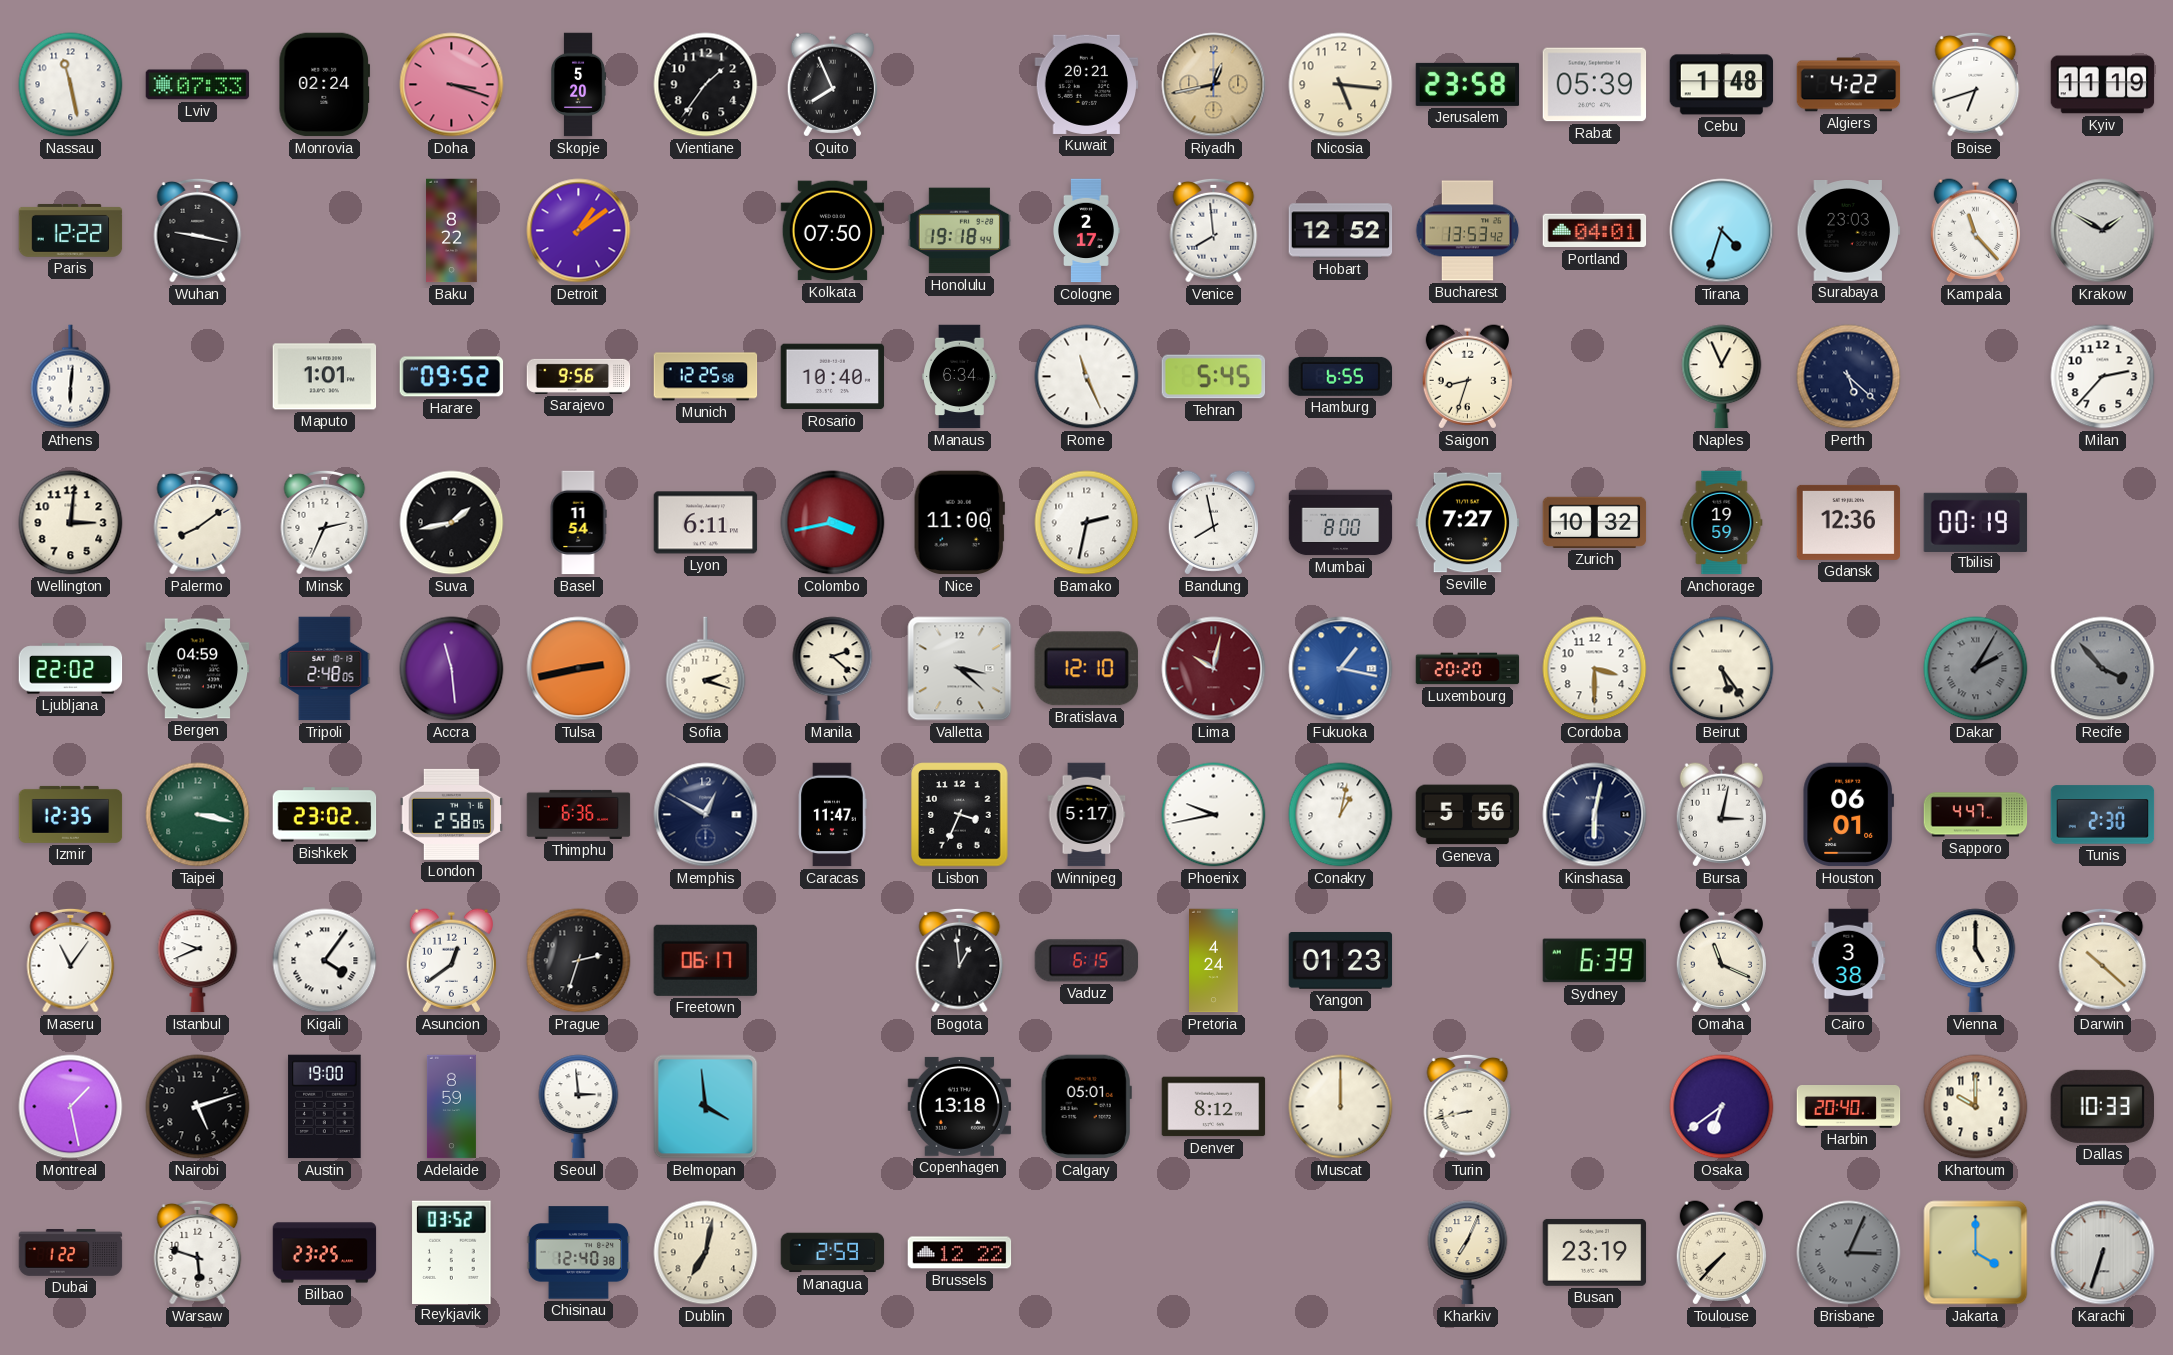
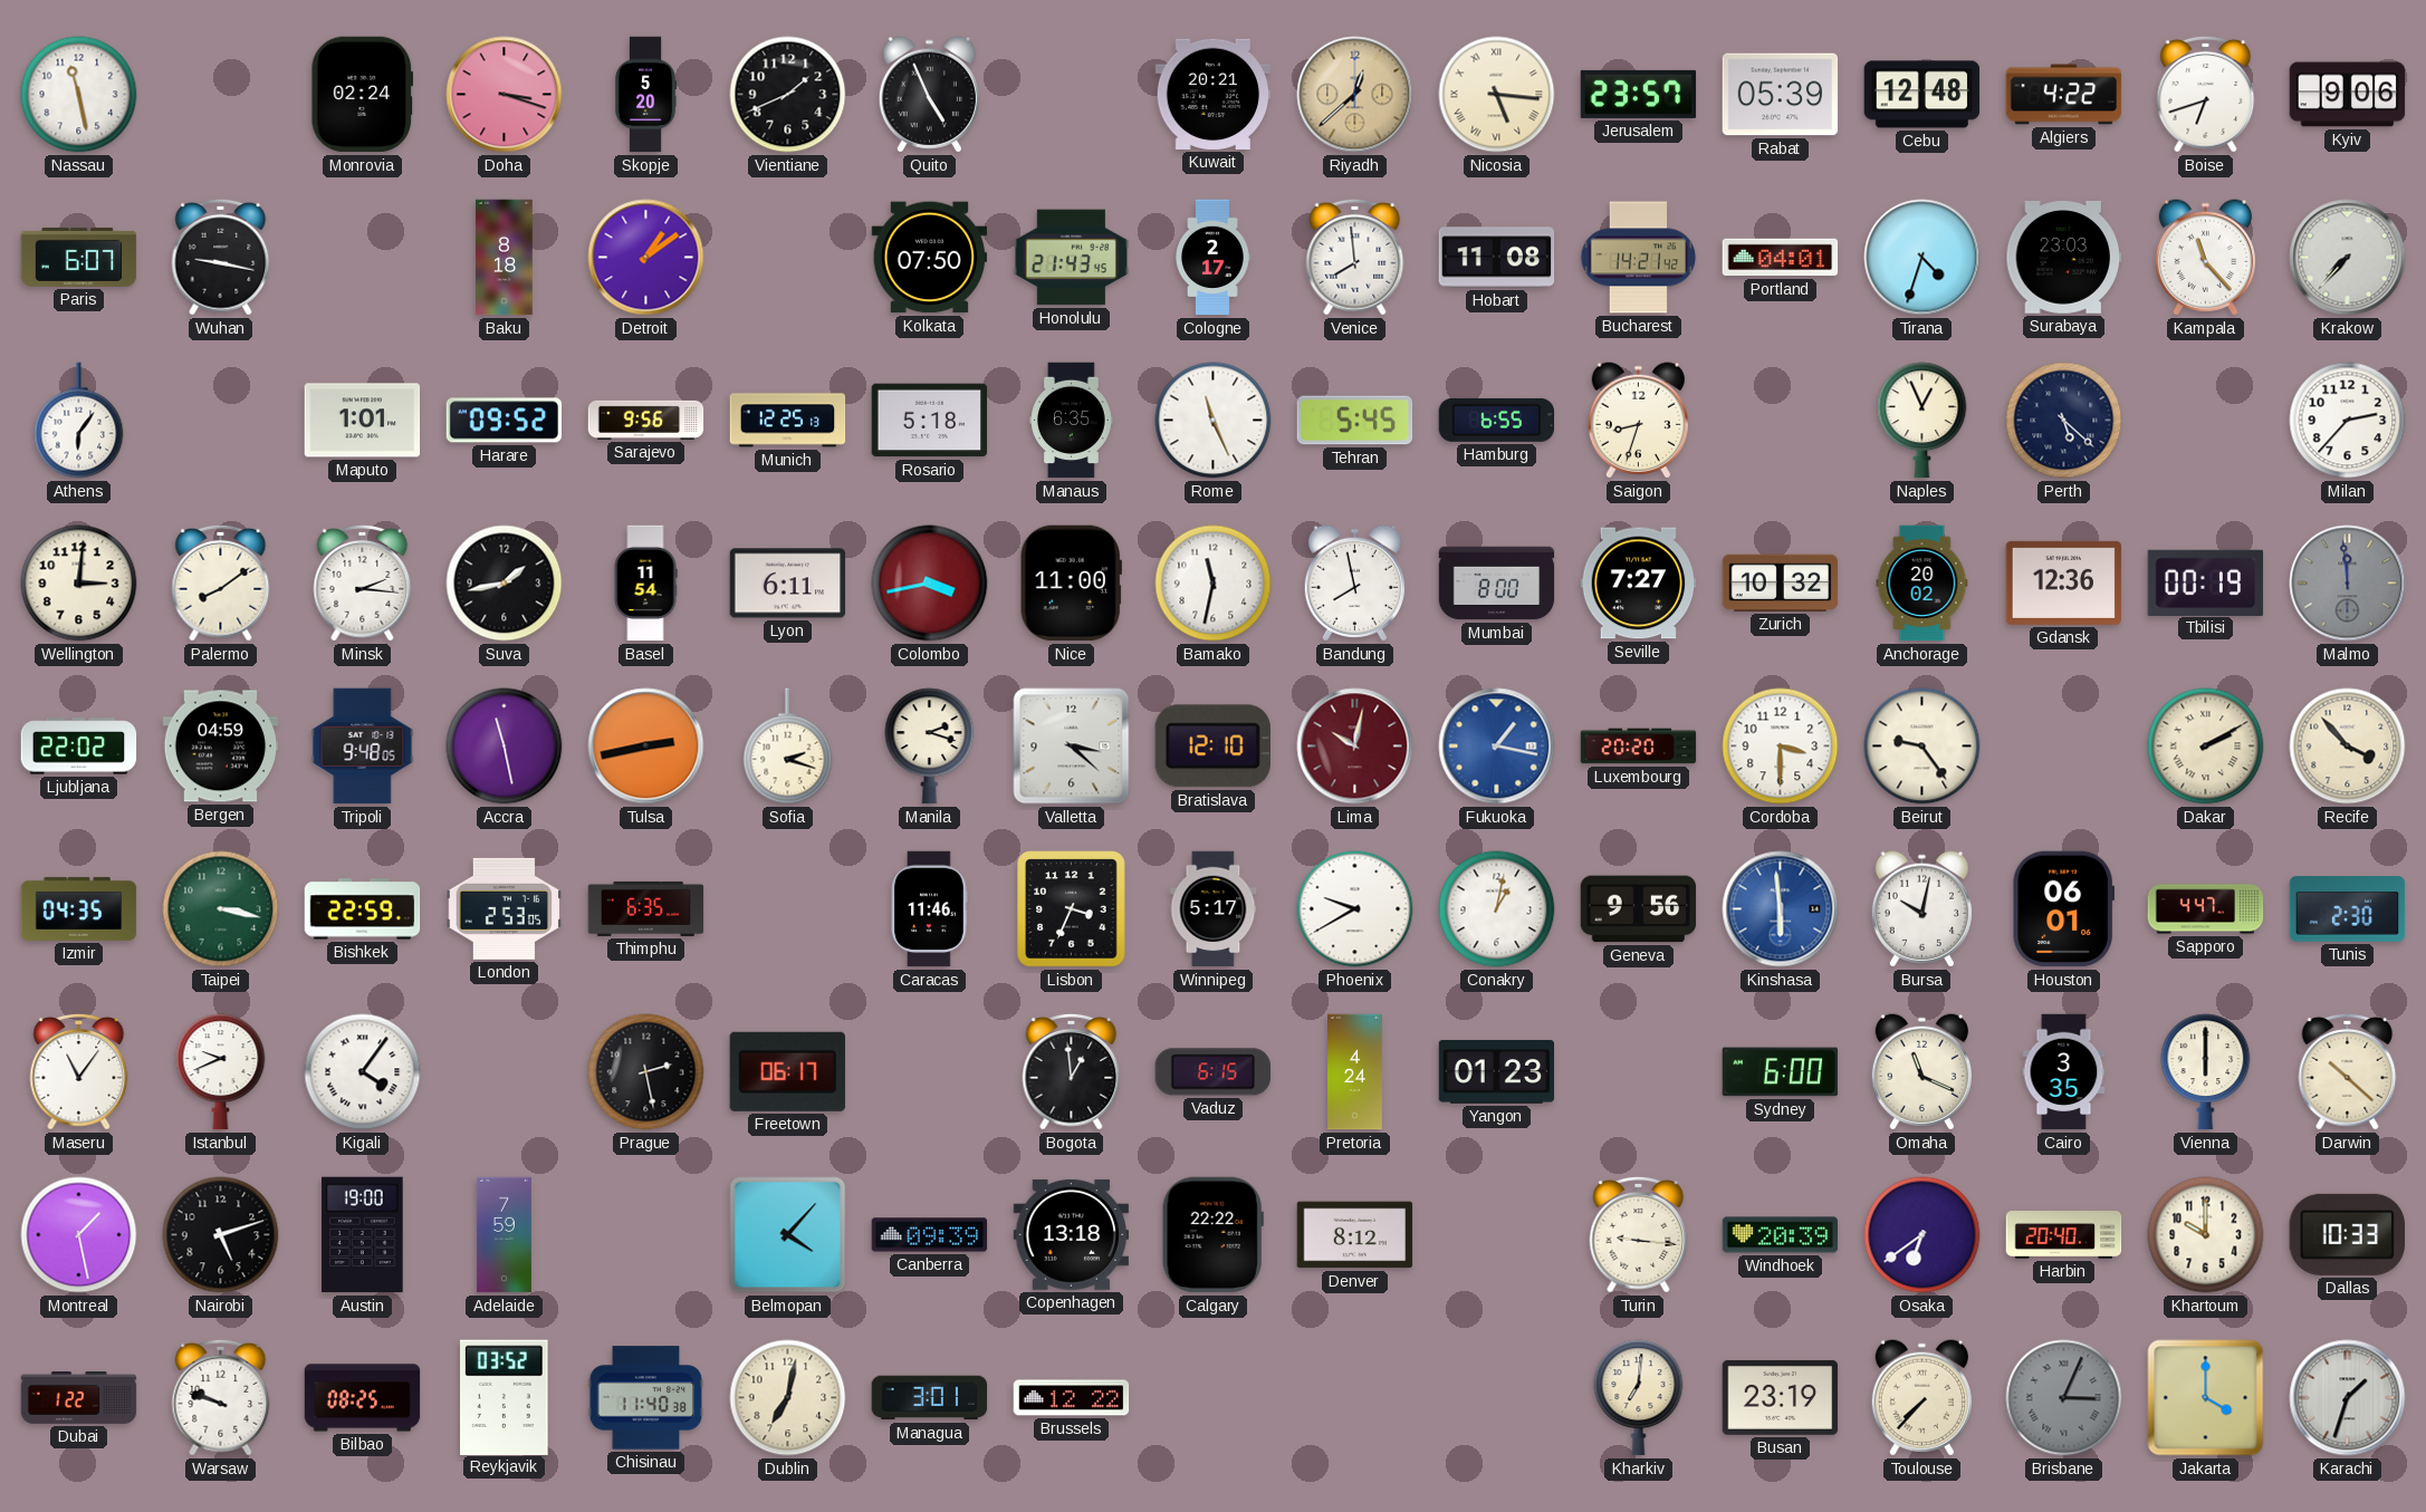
Lviv: 07:33 -> none (198, 85)
Vientiane: 1:36 -> 1:41 (788, 95)
Quito: 7:56 -> 4:56 (929, 95)
Riyadh: 12:43 -> 12:38 (1355, 95)
Nicosia numerals: Arabic -> Roman (1497, 95)
Jerusalem: 23:58 -> 23:57 (1639, 94)
Cebu: 1:48 -> 12:48 (1922, 95)
Kyiv: 11:19 -> 9:06 (2348, 95)
Paris: 12:22 -> 6:07 (79, 258)
Baku: 8:22 -> 8:18 (505, 258)
Honolulu: 19:18 -> 21:43 (1072, 258)
Hobart: 12:52 -> 11:08 (1497, 258)
Bucharest: 13:53 -> 14:21 (1639, 258)
Krakow: 1:50 -> 7:37 (2348, 258)
Athens: 6:01 -> 6:06 (79, 421)
Munich: 12:25:58 -> 12:25:13 (788, 421)
Rosario: 10:40 -> 5:18 (930, 421)
Manaus: 6:34 -> 6:35 (1072, 421)
Minsk: 2:34 -> 2:16 (363, 582)
Bamako: 2:32 -> 11:32 (1214, 584)
Anchorage: 19:59 -> 20:02 (1922, 584)
Malmo: none -> 11:59 (2348, 584)
Tripoli: 2:48 -> 9:48 (363, 747)
Accra: 11:29 -> 11:28 (505, 747)
Manila: 2:22 -> 2:18 (930, 747)
Beirut: 5:24 -> 9:24 (1922, 747)
Dakar: 2:05 -> 2:10 (2206, 747)
Dakar dial: grey -> cream (2206, 747)
Recife dial: grey -> cream (2348, 747)
Izmir: 12:35 -> 04:35 (79, 908)
Bishkek: 23:02 -> 22:59 (363, 909)
London: 2:58 -> 2:53 (505, 908)
Thimphu: 6:36 -> 6:35 (646, 908)
Memphis: 12:50 -> none (706, 815)
Caracas: 11:47 -> 11:46 (929, 909)
Phoenix: 9:43 -> 9:40 (1355, 909)
Geneva: 5:56 -> 9:56 (1639, 909)
Kinshasa: 6:02 -> 5:59 (1781, 909)
Kinshasa dial: navy -> blue (1781, 909)
Bursa: 3:02 -> 10:02 (1921, 909)
Asuncion: 12:39 -> none (451, 961)
Prague: 2:33 -> 2:28 (646, 1072)
Sydney: 6:39 -> 6:00 (1781, 1072)
Cairo: 3:38 -> 3:35 (2064, 1072)
Vienna: 5:00 -> 6:00 (2206, 1072)
Adelaide: 8:59 -> 7:59 (504, 1235)
Seoul: 2:59 -> none (579, 1107)
Belmopan: 3:59 -> 4:07 (788, 1235)
Canberra: none -> 09:39 (930, 1235)
Calgary: 05:01 -> 22:22 (1212, 1235)
Muscat: 12:00 -> none (1341, 1107)
Turin: 8:43 -> 9:16 (1639, 1234)
Windhoek: none -> 20:39 (1781, 1235)
Warsaw: 5:48 -> 9:48 (221, 1397)
Bilbao: 23:25 -> 08:25 (363, 1398)
Chisinau: 12:40 -> 11:40 (646, 1398)
Managua: 2:59 -> 3:01 (930, 1398)
Kharkiv: 7:04 -> 7:01 (1639, 1398)
Karachi: 6:33 -> 1:33 (2348, 1398)
